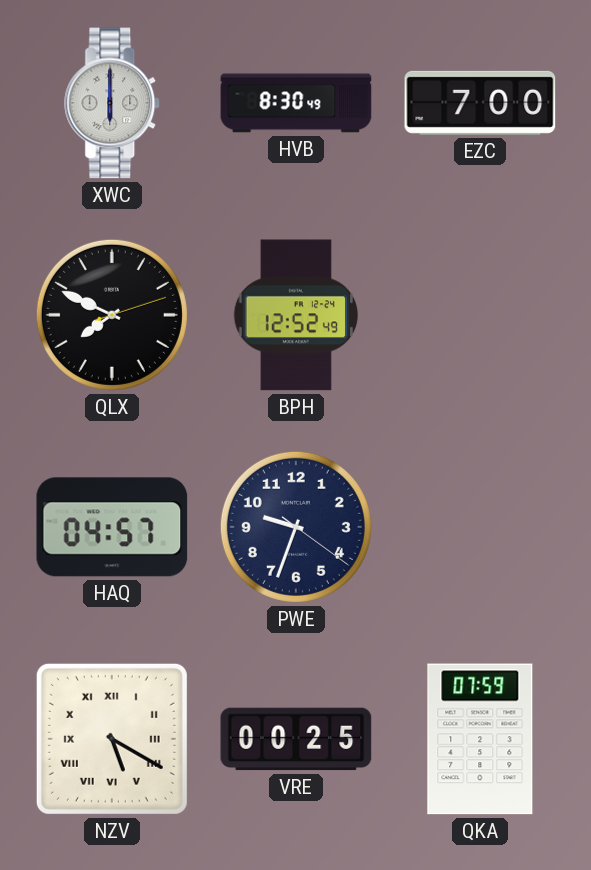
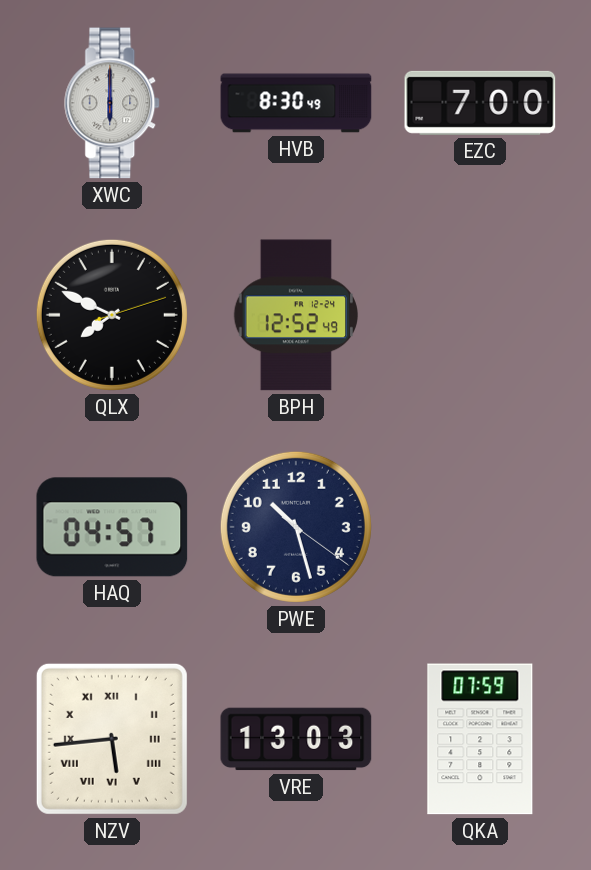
PWE: 9:33 -> 10:27 (296, 527)
NZV: 5:20 -> 5:44 (112, 739)
VRE: 00:25 -> 13:03 (296, 739)
